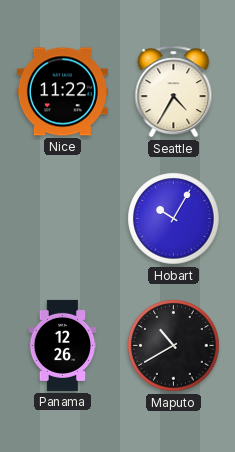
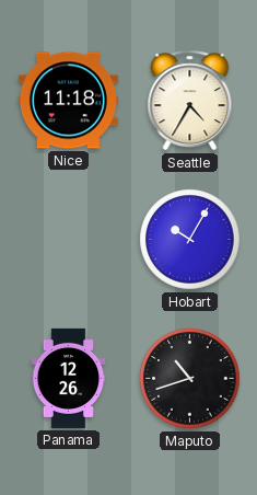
Nice: 11:22 -> 11:18 (68, 101)
Maputo: 10:40 -> 10:42 (190, 379)
